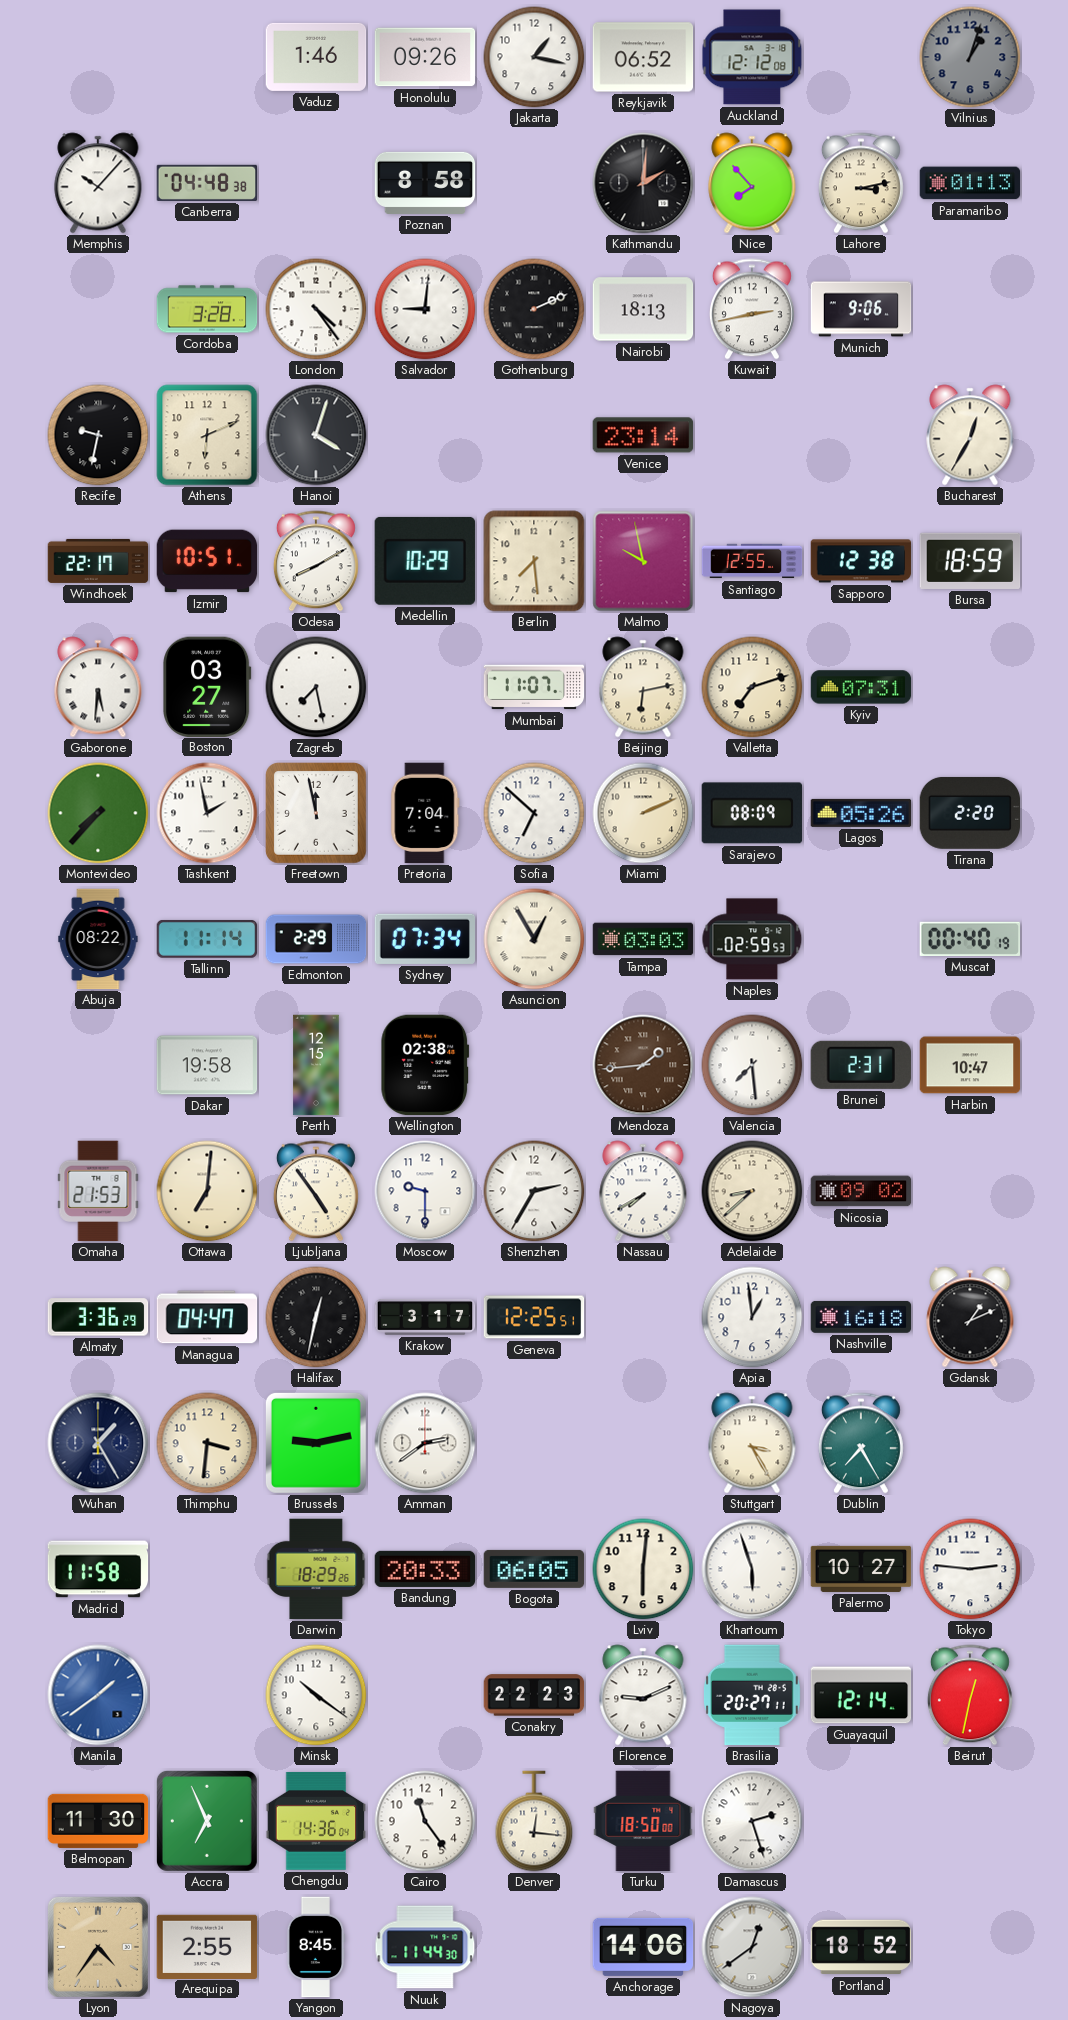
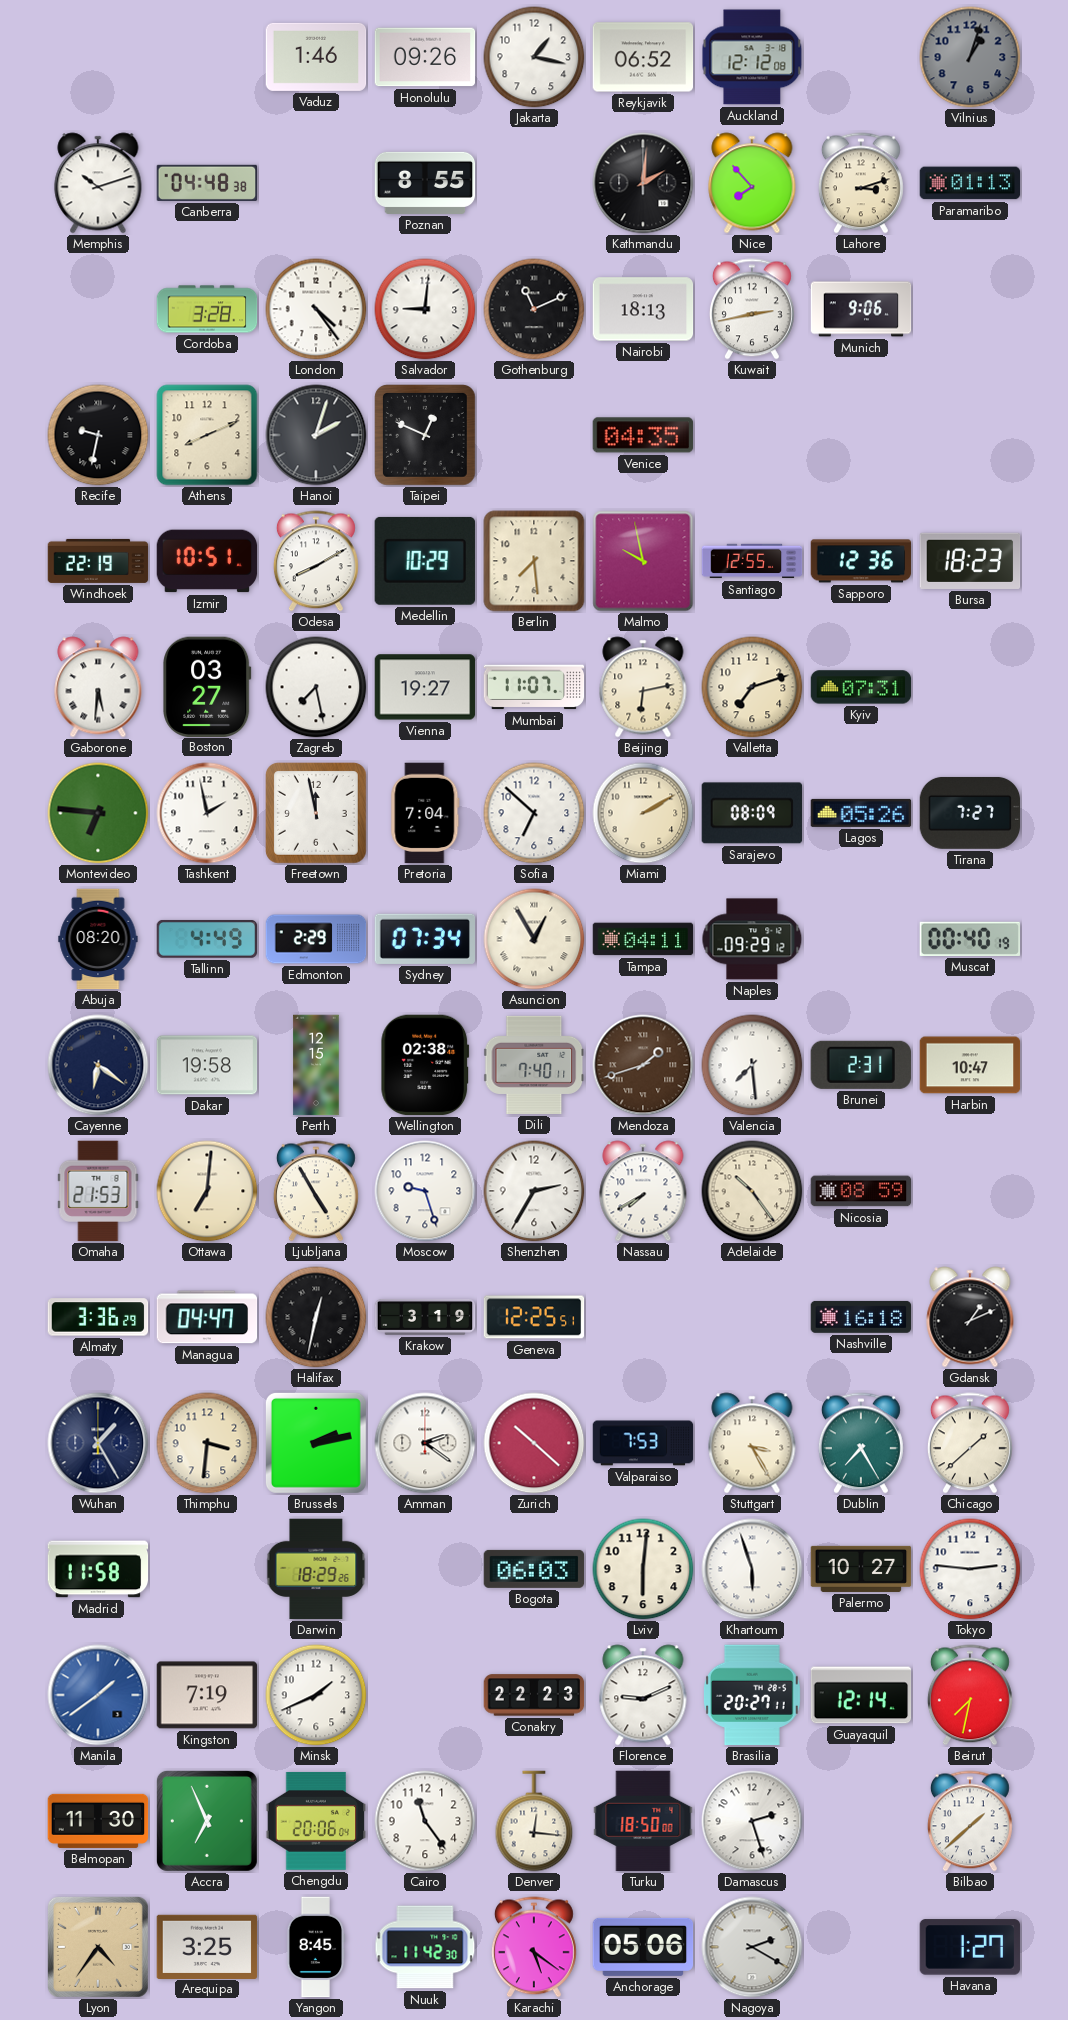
Memphis: 10:07 -> 10:12 (98, 183)
Poznan: 8:58 -> 8:55 (425, 183)
Lahore: 3:13 -> 3:12 (861, 183)
Gothenburg: 2:11 -> 11:11 (534, 309)
Athens: 6:11 -> 8:11 (207, 435)
Hanoi: 4:03 -> 2:03 (316, 435)
Taipei: none -> 12:49 (426, 436)
Venice: 23:14 -> 04:35 (643, 435)
Bucharest: 12:35 -> none (970, 435)
Windhoek: 22:17 -> 22:19 (98, 561)
Sapporo: 12:38 -> 12:36 (861, 561)
Bursa: 18:59 -> 18:23 (970, 561)
Vienna: none -> 19:27 (425, 687)
Montevideo: 7:37 -> 6:46 (98, 813)
Miami: 2:11 -> 2:10 (643, 813)
Tirana: 2:20 -> 7:27 (970, 813)
Abuja: 08:22 -> 08:20 (98, 939)
Tallinn: 11:14 -> 4:49 (207, 939)
Tampa: 03:03 -> 04:11 (643, 939)
Naples: 02:59 -> 09:29 (752, 939)
Cayenne: none -> 6:21 (98, 1065)
Dili: none -> 7:40 (534, 1065)
Mendoza: 1:44 -> 1:42 (643, 1065)
Ljubljana: 4:54 -> 4:55 (316, 1191)
Moscow: 9:30 -> 9:27 (425, 1191)
Adelaide: 8:38 -> 10:24 (752, 1191)
Nicosia: 09:02 -> 08:59 (861, 1191)
Krakow: 3:17 -> 3:19 (425, 1318)
Apia: 12:59 -> none (752, 1317)
Brussels: 9:13 -> 2:13 (316, 1443)
Amman: 2:39 -> 2:21 (425, 1443)
Zurich: none -> 10:22 (534, 1443)
Valparaiso: none -> 7:53 (643, 1443)
Chicago: none -> 1:38 (970, 1443)
Bandung: 20:33 -> none (425, 1569)
Bogota: 06:05 -> 06:03 (534, 1569)
Kingston: none -> 7:19 (207, 1695)
Minsk: 10:21 -> 1:41 (316, 1695)
Beirut: 12:32 -> 7:32 (970, 1695)
Chengdu: 14:36 -> 20:06 (316, 1821)
Bilbao: none -> 1:38 (970, 1821)
Arequipa: 2:55 -> 3:25 (207, 1946)
Nuuk: 11:44 -> 11:42 (425, 1947)
Karachi: none -> 5:21 (534, 1947)
Anchorage: 14:06 -> 05:06 (643, 1947)
Nagoya: 12:39 -> 2:20 (752, 1947)
Portland: 18:52 -> none (861, 1947)
Havana: none -> 1:27 (970, 1947)
